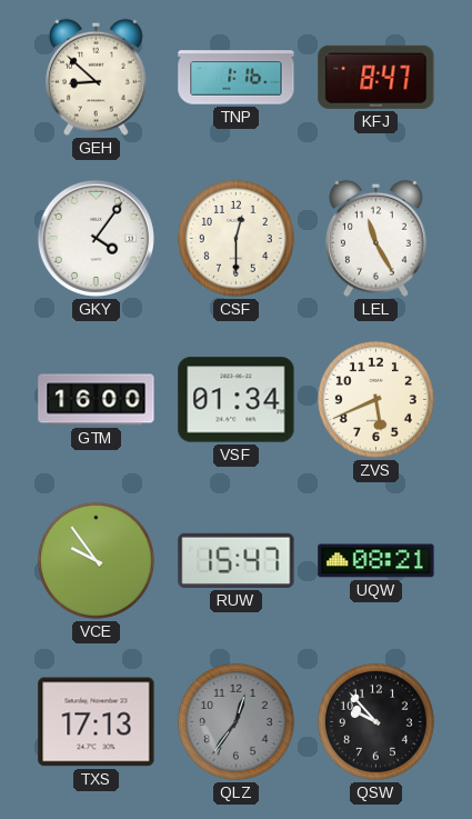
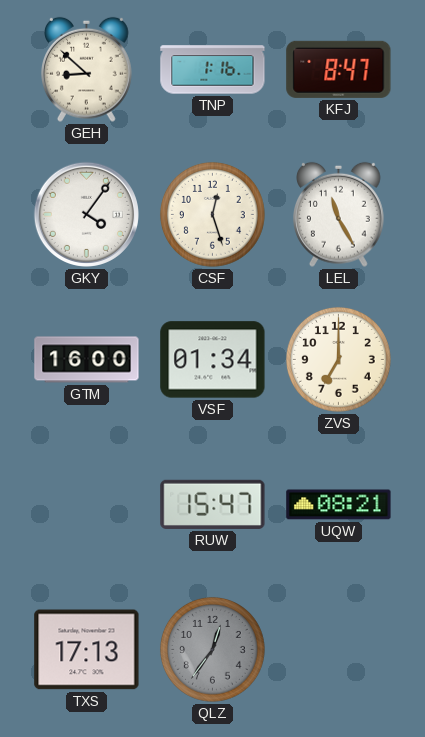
CSF: 12:30 -> 12:27 (212, 214)
ZVS: 5:41 -> 7:00 (338, 359)
VCE: 9:54 -> none (96, 560)
QSW: 9:53 -> none (375, 721)
